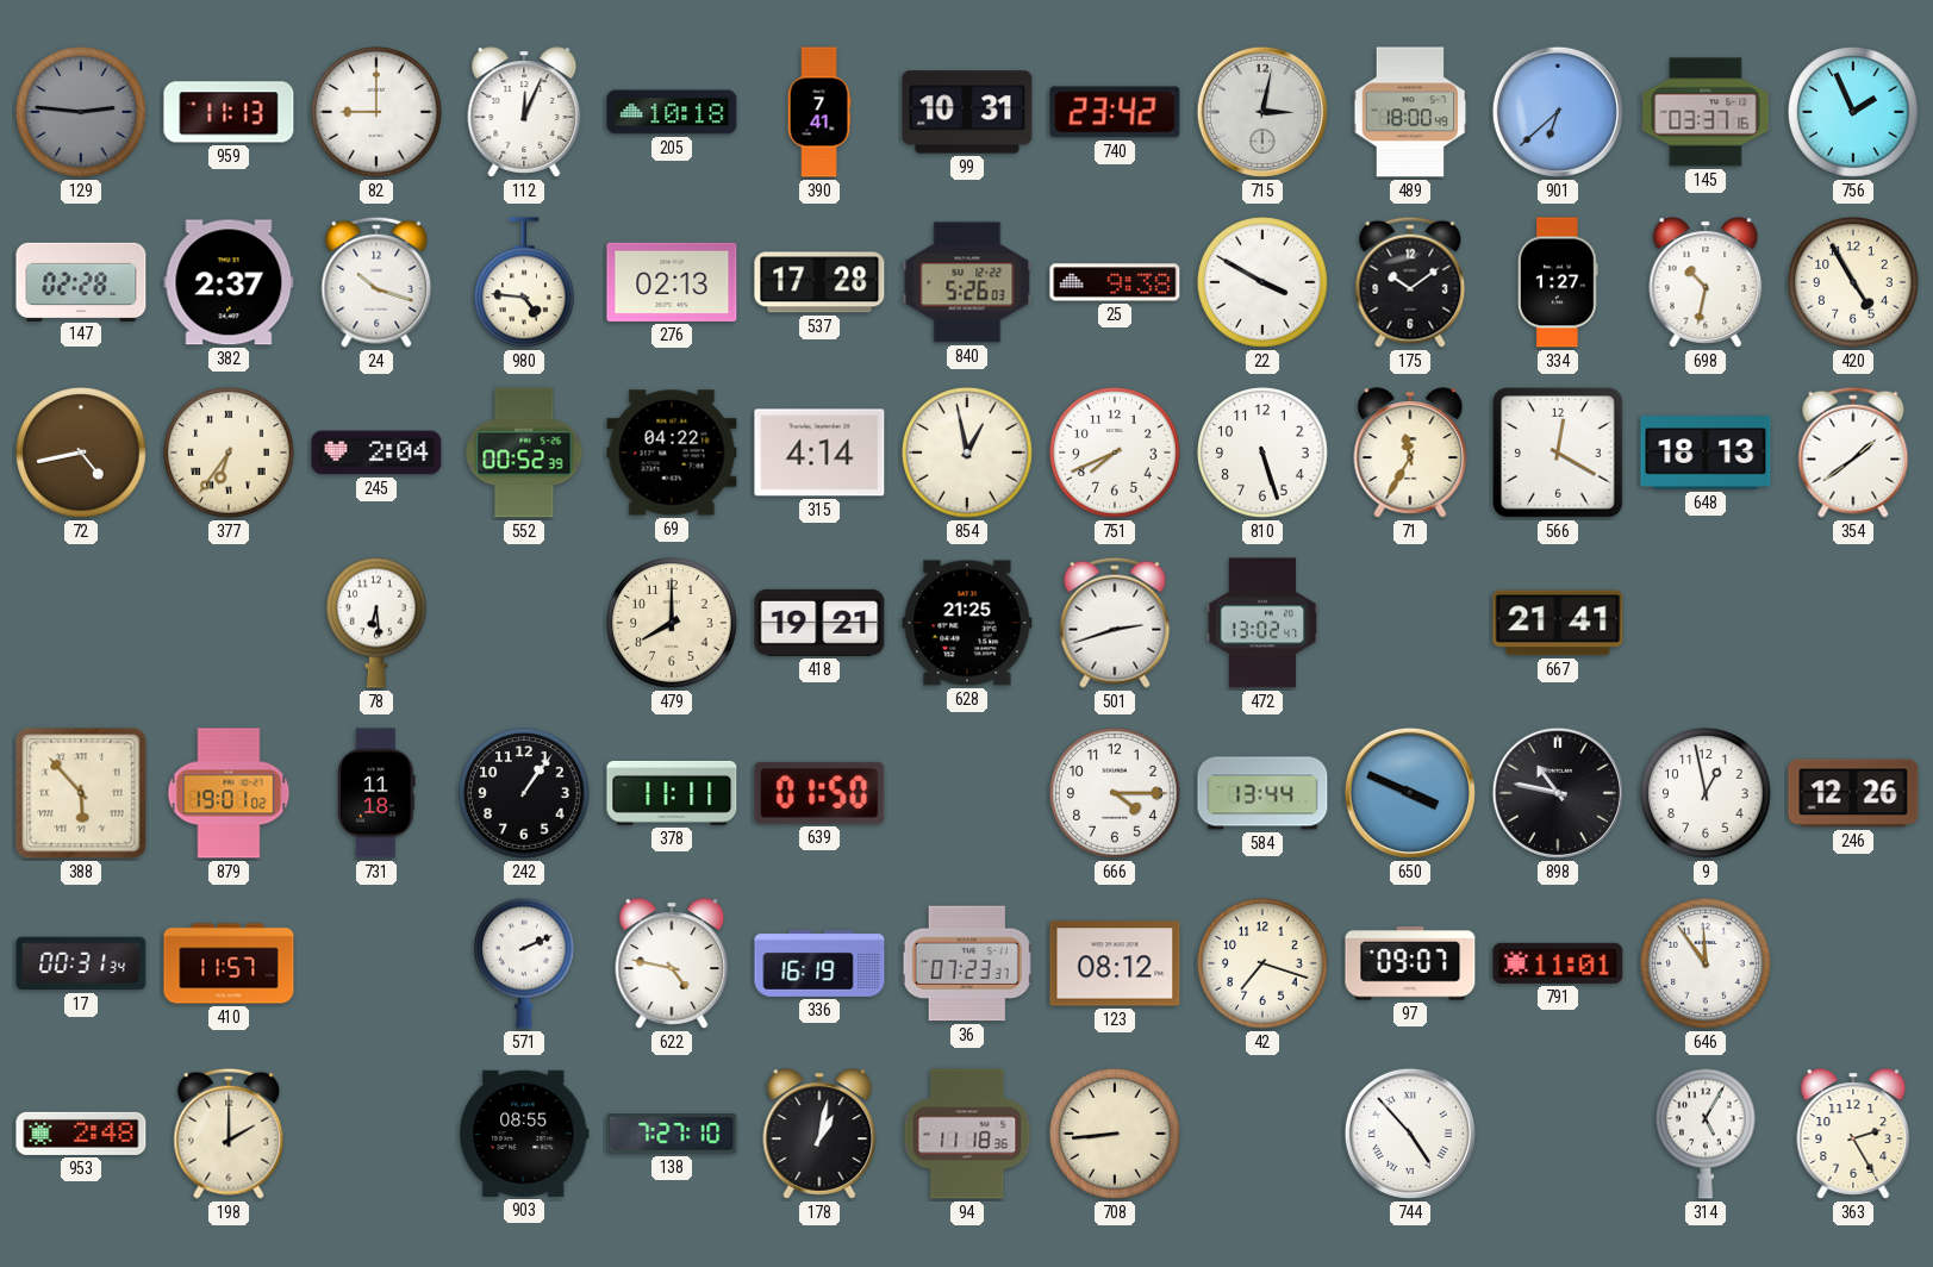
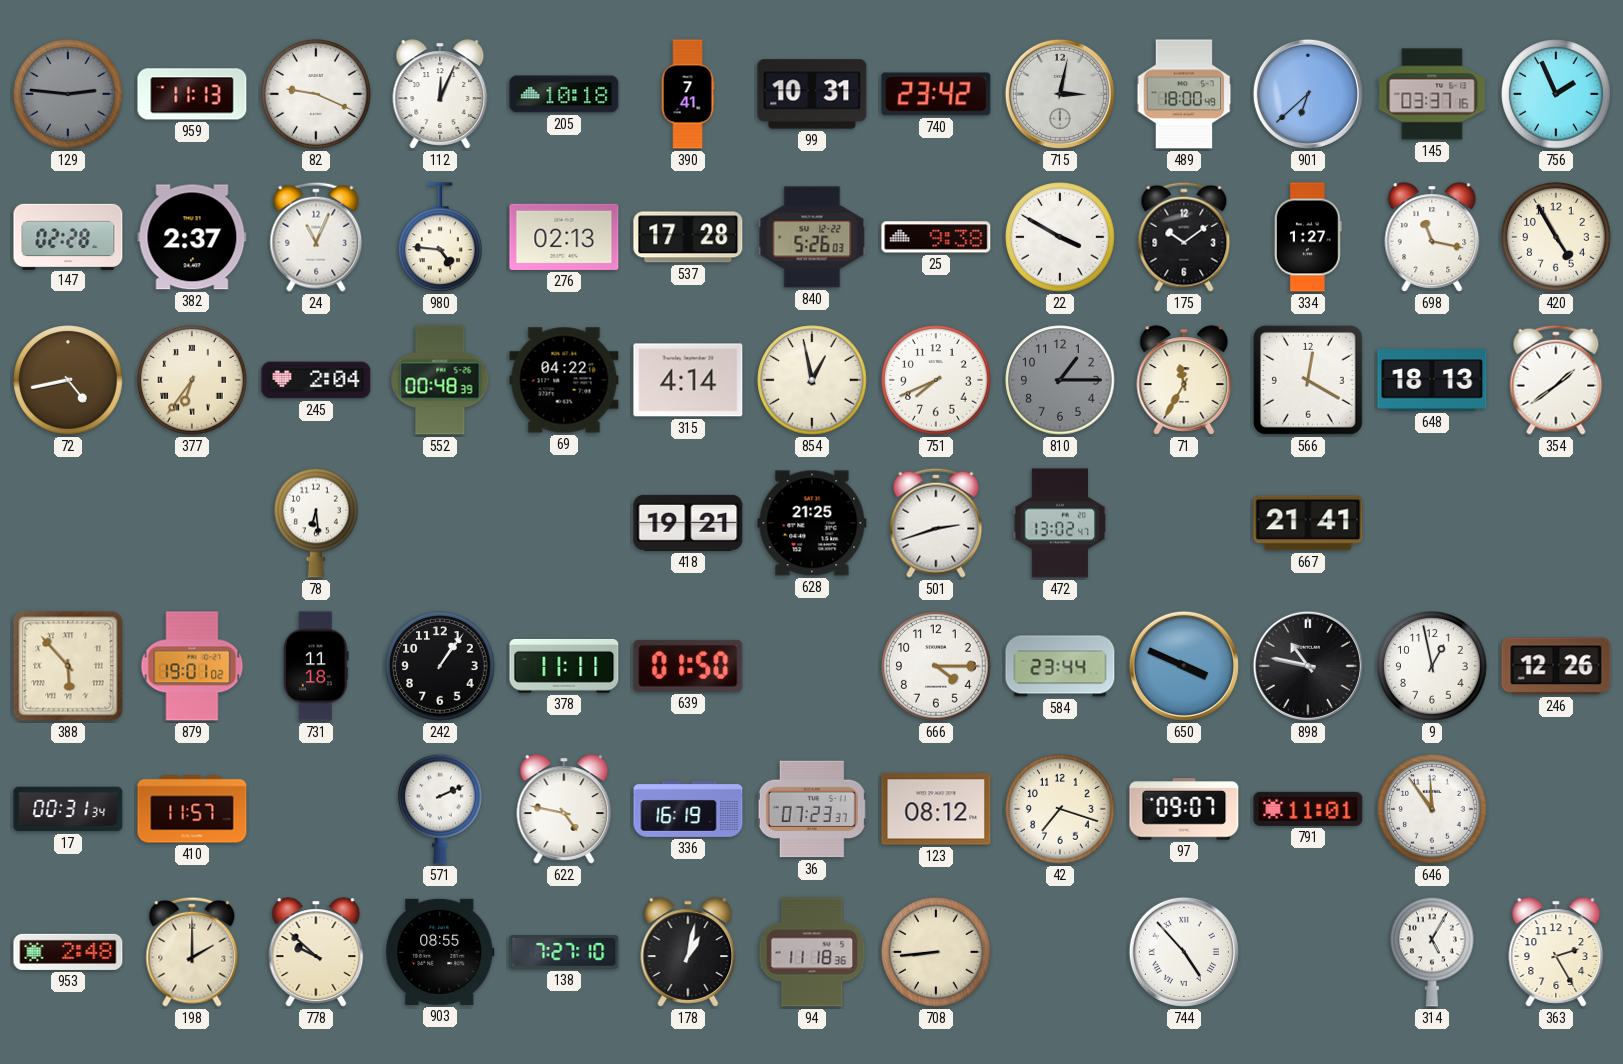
82: 9:00 -> 9:19 (316, 94)
24: 10:18 -> 11:04 (316, 237)
698: 10:32 -> 11:17 (1432, 237)
552: 00:52 -> 00:48 (440, 380)
810: 5:27 -> 1:15 (1060, 380)
810 dial: white -> grey (1060, 380)
479: 8:00 -> none (672, 623)
584: 13:44 -> 23:44 (1060, 666)
778: none -> 9:52 (316, 952)
